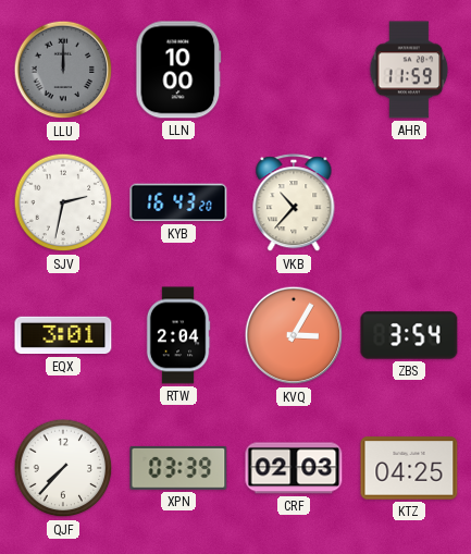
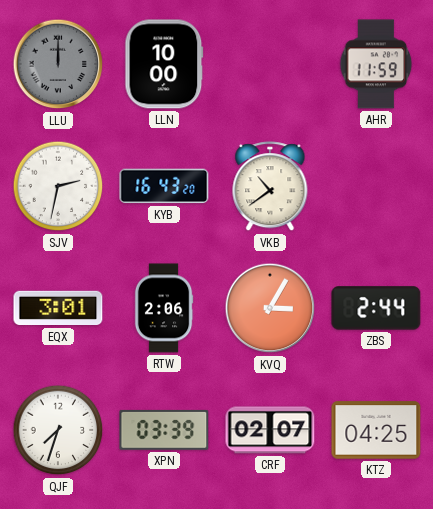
VKB: 10:37 -> 10:39 (270, 187)
RTW: 2:04 -> 2:06 (164, 308)
ZBS: 3:54 -> 2:44 (376, 308)
QJF: 7:37 -> 7:33 (58, 430)
CRF: 02:03 -> 02:07 (270, 430)
